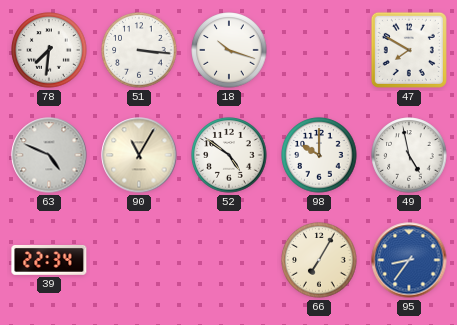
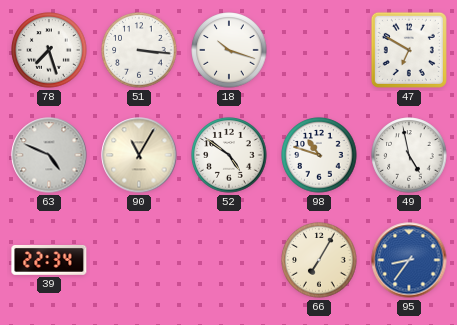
78: 7:31 -> 7:27 (49, 50)
47: 7:50 -> 6:50 (409, 50)
98: 10:00 -> 10:48 (319, 155)
